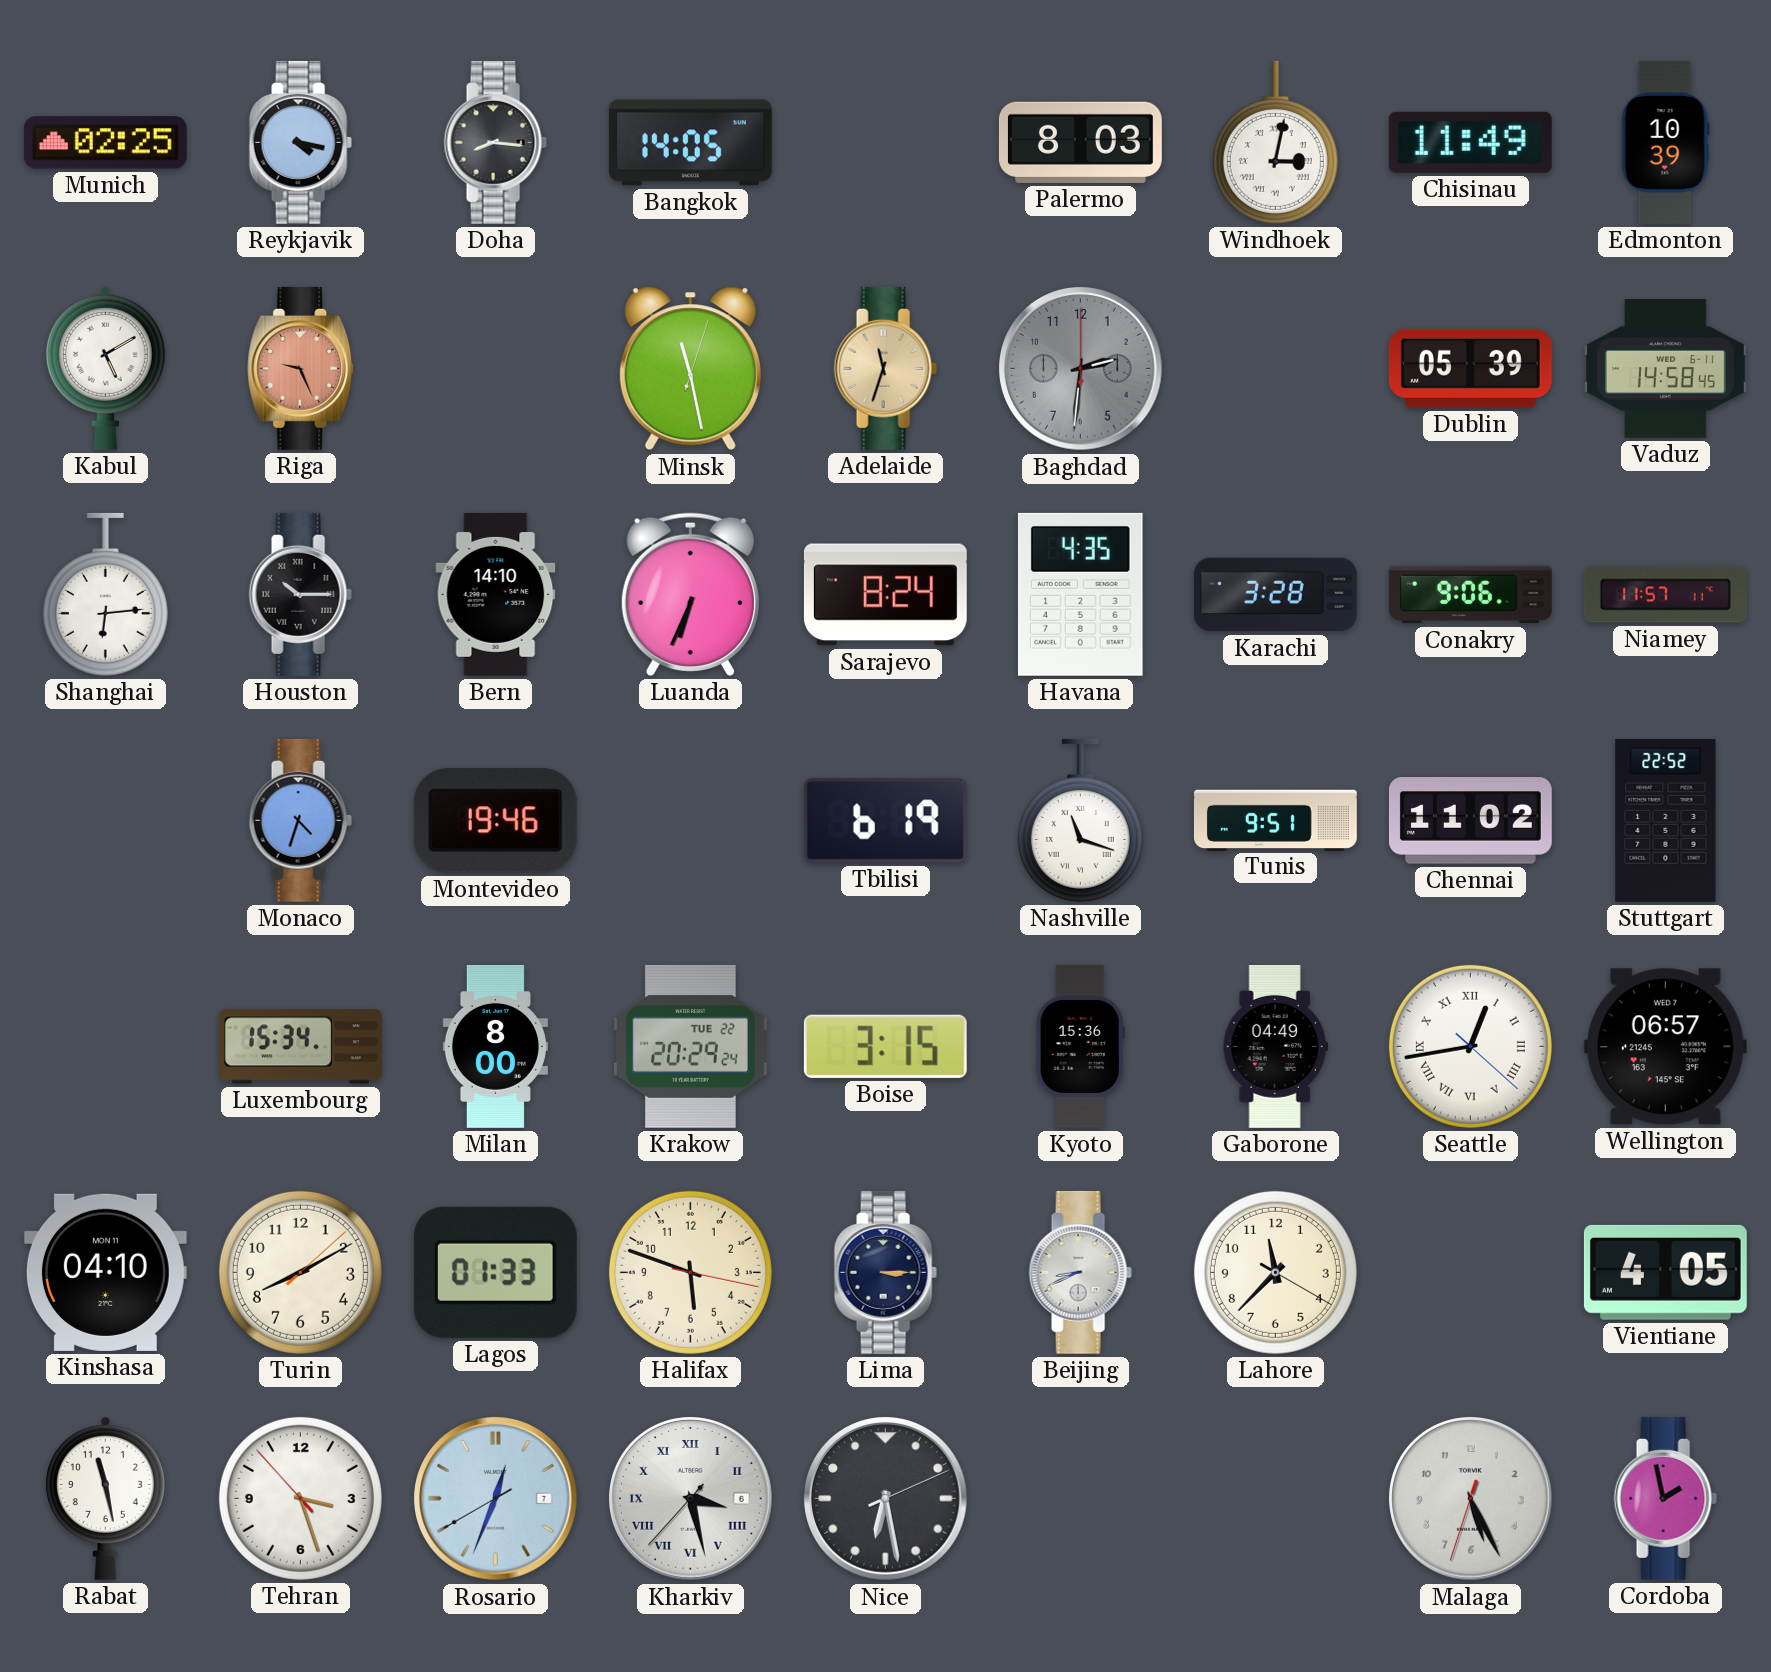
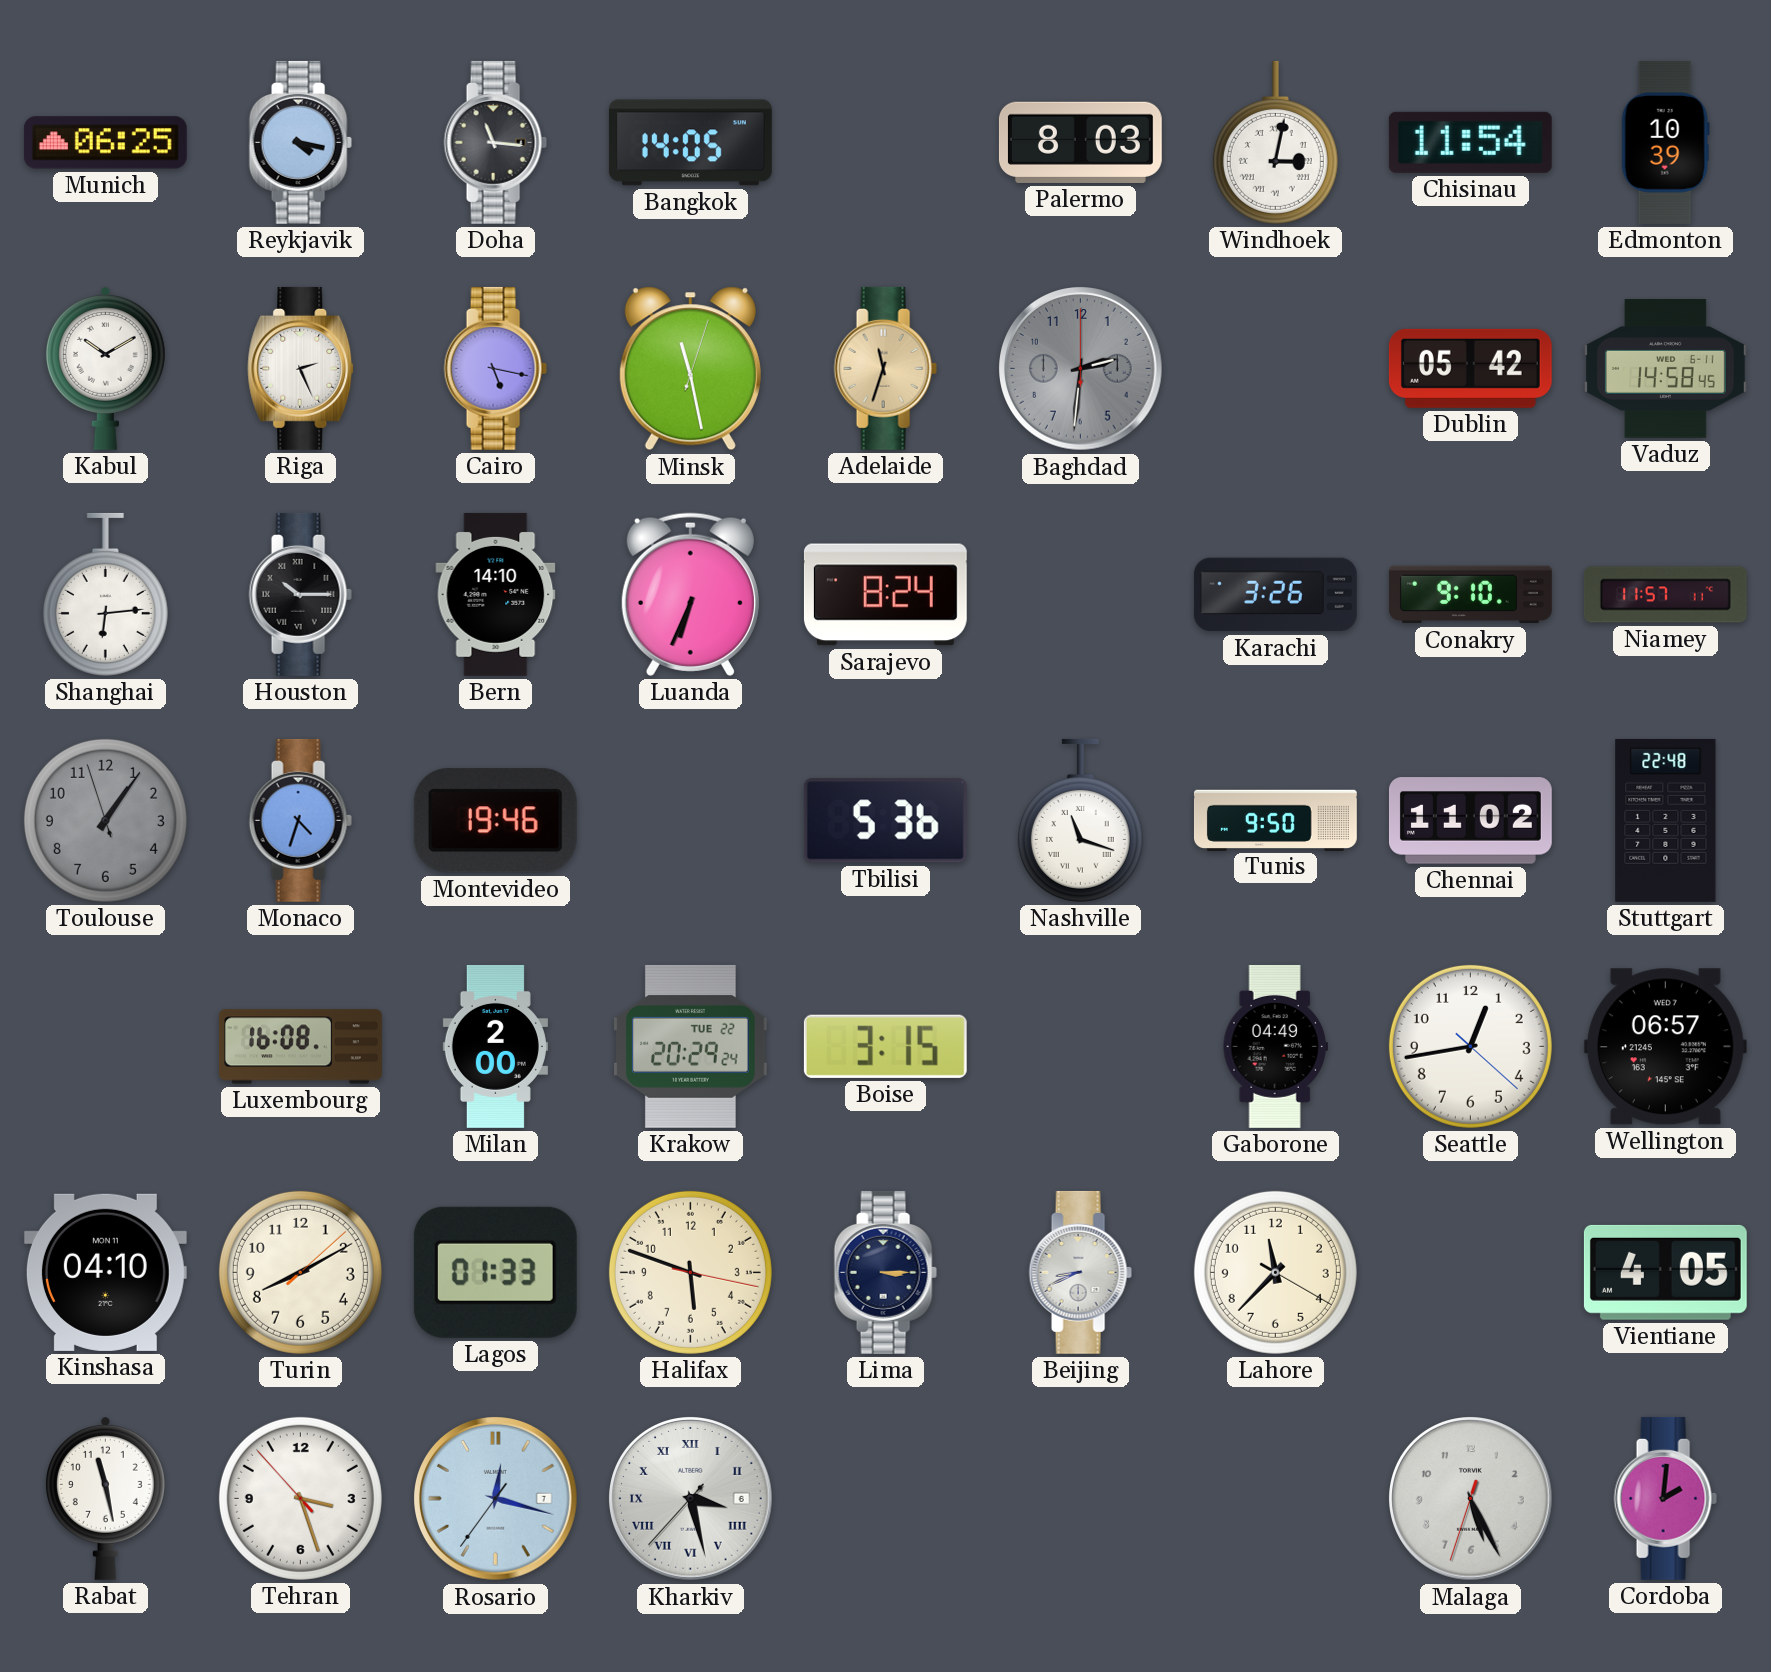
Munich: 02:25 -> 06:25 (105, 143)
Doha: 8:16 -> 11:16 (495, 142)
Chisinau: 11:49 -> 11:54 (1470, 142)
Kabul: 5:10 -> 10:10 (105, 369)
Riga: 9:26 -> 2:26 (301, 368)
Riga dial: salmon -> white (301, 368)
Cairo: none -> 5:17 (495, 368)
Dublin: 05:39 -> 05:42 (1470, 368)
Havana: 4:35 -> none (1080, 594)
Karachi: 3:28 -> 3:26 (1275, 595)
Conakry: 9:06 -> 9:10 (1470, 595)
Toulouse: none -> 1:05 (105, 820)
Tbilisi: 6:19 -> 5:36 (885, 821)
Tunis: 9:51 -> 9:50 (1275, 820)
Stuttgart: 22:52 -> 22:48 (1666, 820)
Luxembourg: 15:34 -> 16:08 (300, 1047)
Milan: 8:00 -> 2:00 (495, 1046)
Kyoto: 15:36 -> none (1080, 1046)
Seattle numerals: Roman -> Arabic (1470, 1046)
Rosario: 12:33 -> 12:17 (496, 1499)
Nice: 6:28 -> none (886, 1499)
Cordoba: 1:58 -> 2:01 (1665, 1498)
